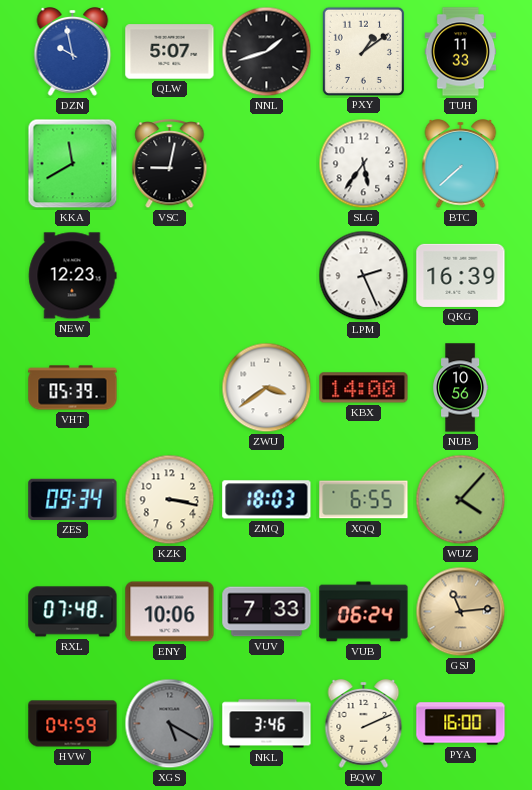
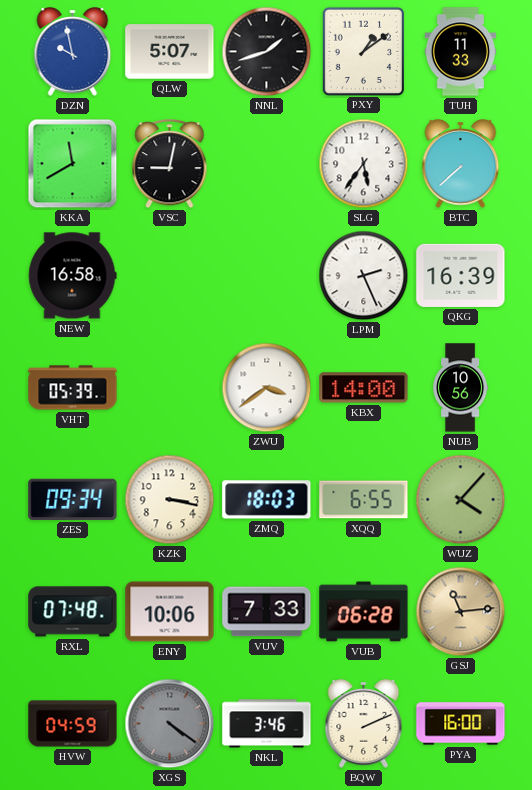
NEW: 12:23 -> 16:58 (73, 276)
VUB: 06:24 -> 06:28 (364, 612)
XGS: 5:20 -> 4:21 (170, 724)
